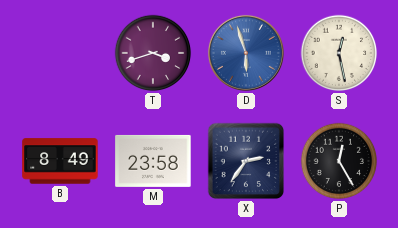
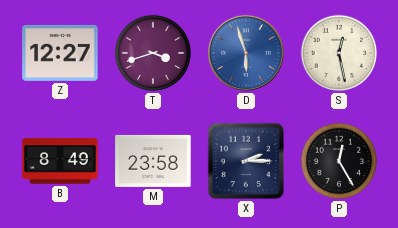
Z: none -> 12:27 (60, 53)
X: 2:36 -> 2:15 (246, 161)
